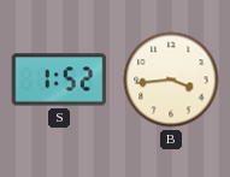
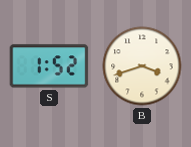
B: 3:44 -> 3:42 (142, 66)
